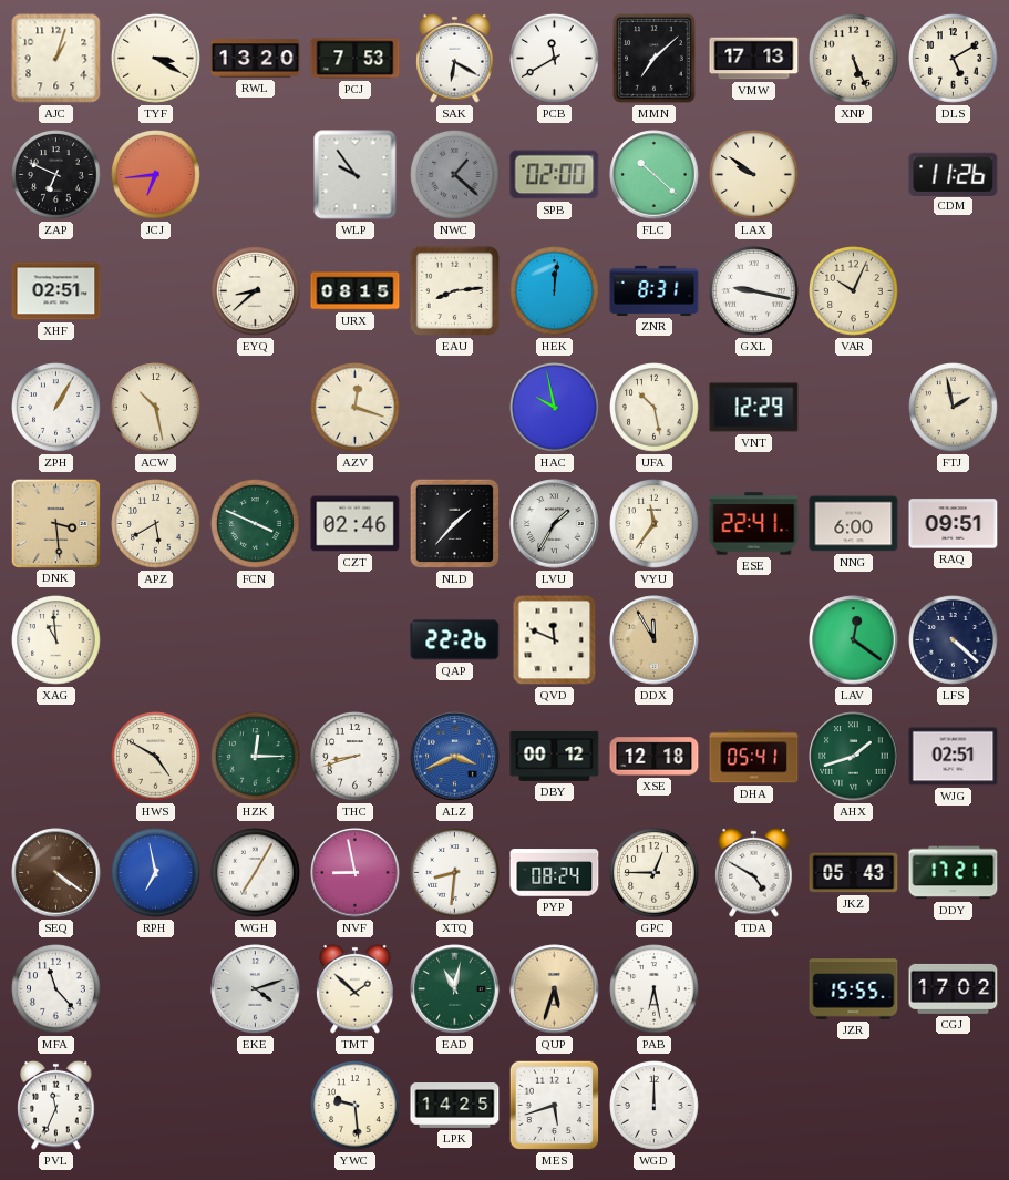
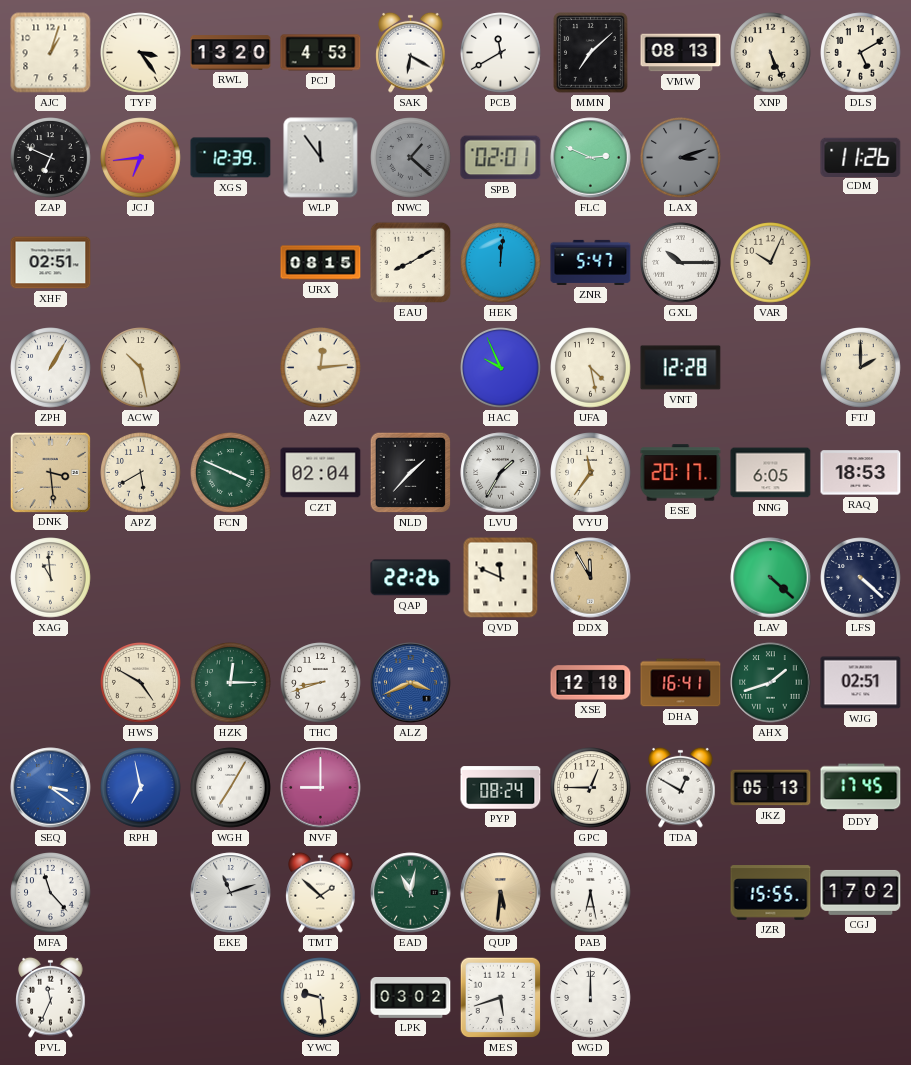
TYF: 3:20 -> 3:24 (141, 53)
PCJ: 7:53 -> 4:53 (321, 53)
VMW: 17:13 -> 08:13 (681, 53)
XGS: none -> 12:39 (231, 158)
WLP: 9:54 -> 11:54 (321, 158)
SPB: 02:00 -> 02:01 (501, 158)
FLC: 10:22 -> 2:49 (591, 158)
LAX: 9:51 -> 3:12 (681, 158)
LAX dial: cream -> grey (681, 158)
EYQ: 8:38 -> none (256, 291)
EAU: 8:14 -> 8:10 (411, 263)
ZNR: 8:31 -> 5:47 (591, 262)
GXL: 9:17 -> 10:15 (681, 263)
AZV: 12:18 -> 12:14 (321, 368)
HAC: 9:58 -> 9:56 (501, 368)
UFA: 10:28 -> 4:28 (591, 368)
VNT: 12:29 -> 12:28 (681, 368)
FTJ: 1:58 -> 2:00 (861, 368)
CZT: 02:46 -> 02:04 (321, 473)
ESE: 22:41 -> 20:17 (681, 473)
NNG: 6:00 -> 6:05 (771, 473)
RAQ: 09:51 -> 18:53 (861, 473)
LAV: 12:21 -> 4:22 (771, 578)
DBY: 00:12 -> none (555, 756)
DHA: 05:41 -> 16:41 (681, 683)
SEQ: 4:21 -> 3:21 (51, 788)
SEQ dial: brown -> blue (51, 788)
NVF: 8:58 -> 9:00 (321, 788)
XTQ: 8:31 -> none (455, 873)
TDA: 4:50 -> 12:50 (681, 787)
JKZ: 05:43 -> 05:13 (771, 788)
DDY: 17:21 -> 17:45 (861, 788)
EKE: 4:12 -> 11:12 (231, 893)
QUP: 5:33 -> 5:31 (501, 893)
LPK: 14:25 -> 03:02 (411, 998)
